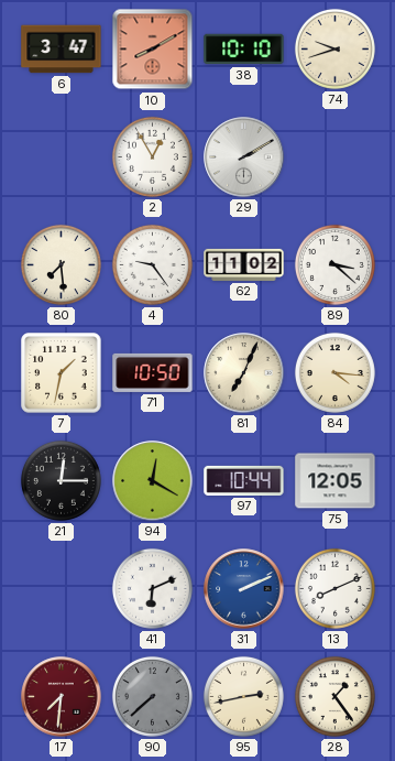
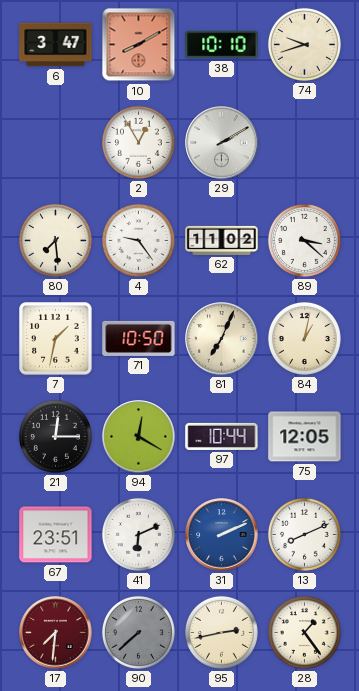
84: 4:16 -> 1:02 (304, 338)
67: none -> 23:51 (56, 535)
